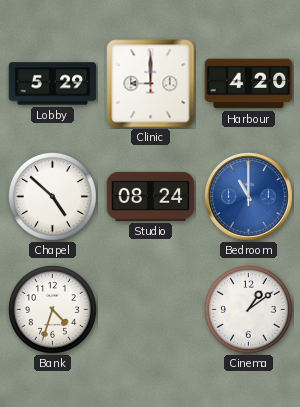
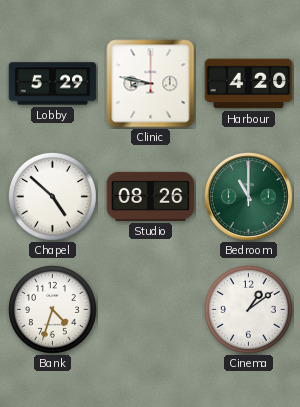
Clinic: 9:00 -> 8:47 (151, 84)
Studio: 08:24 -> 08:26 (151, 196)
Bedroom dial: blue -> green (249, 197)
